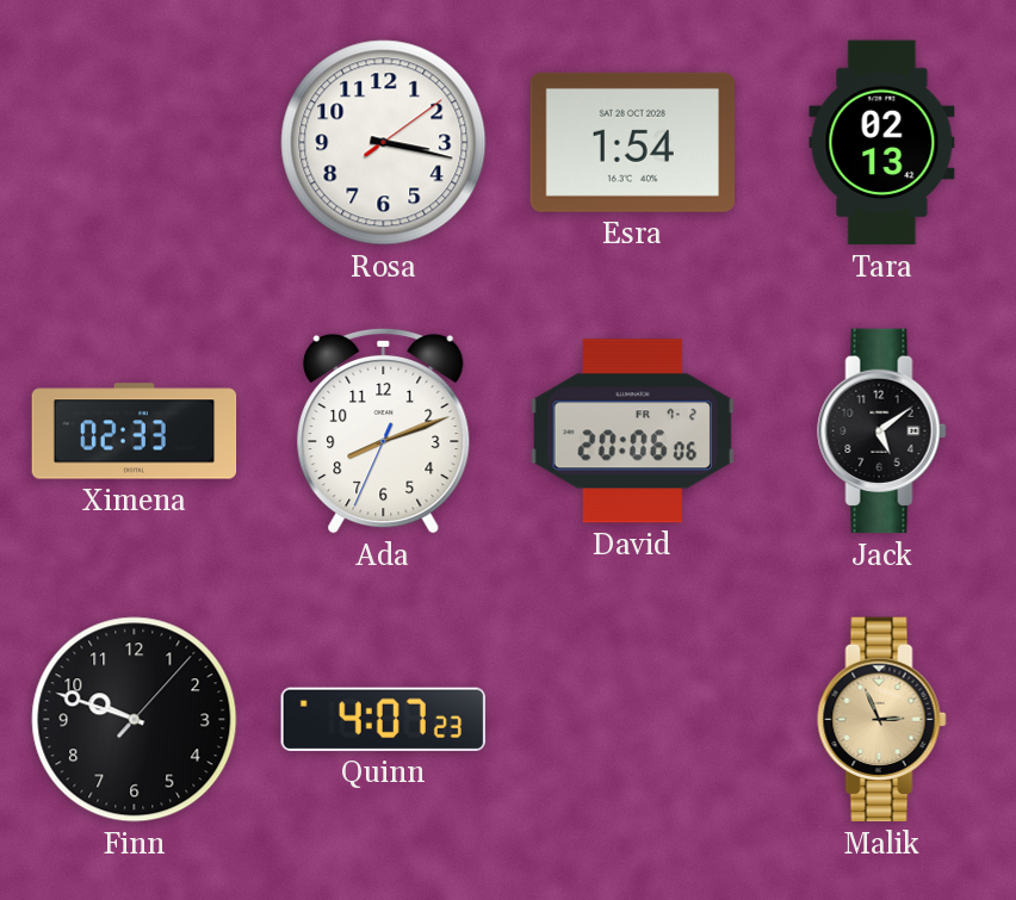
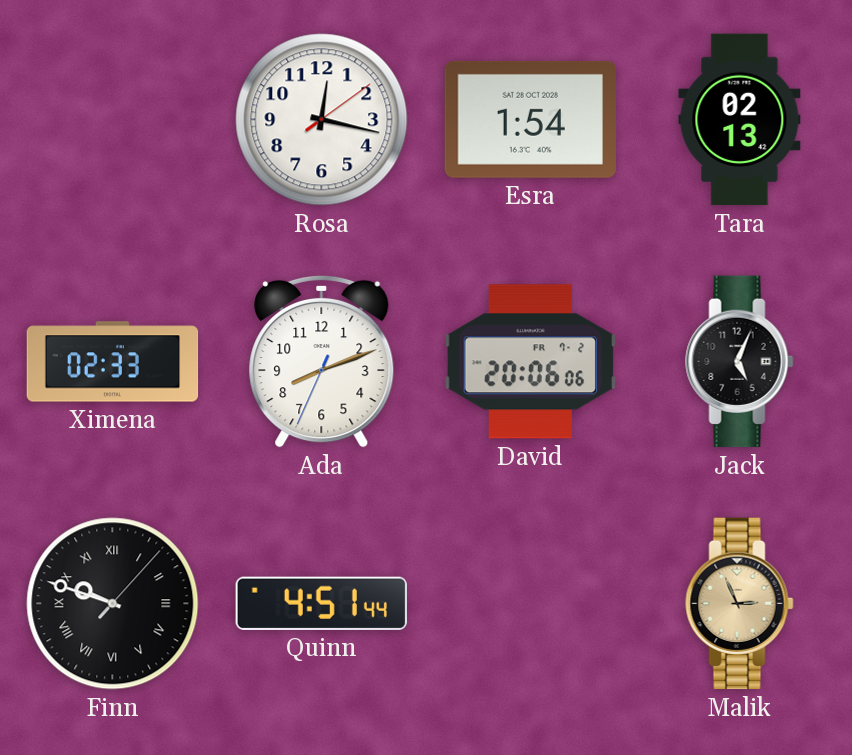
Rosa: 3:17 -> 12:17 (322, 120)
Jack: 5:09 -> 5:04 (740, 362)
Finn numerals: Arabic -> Roman (113, 604)
Quinn: 4:07 -> 4:51 (321, 603)
